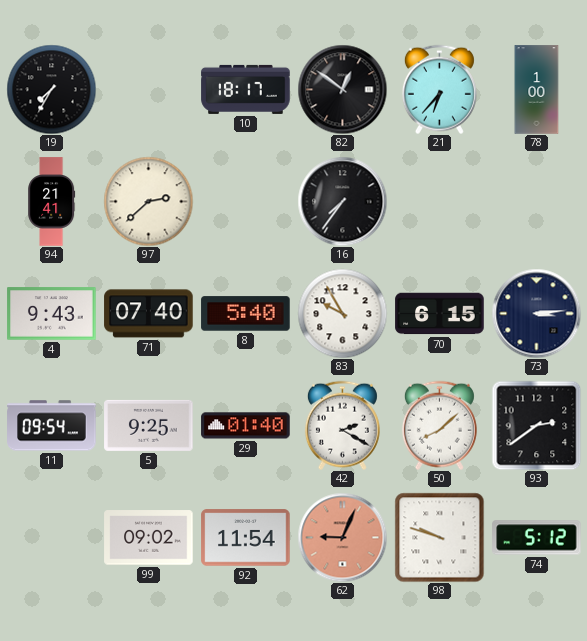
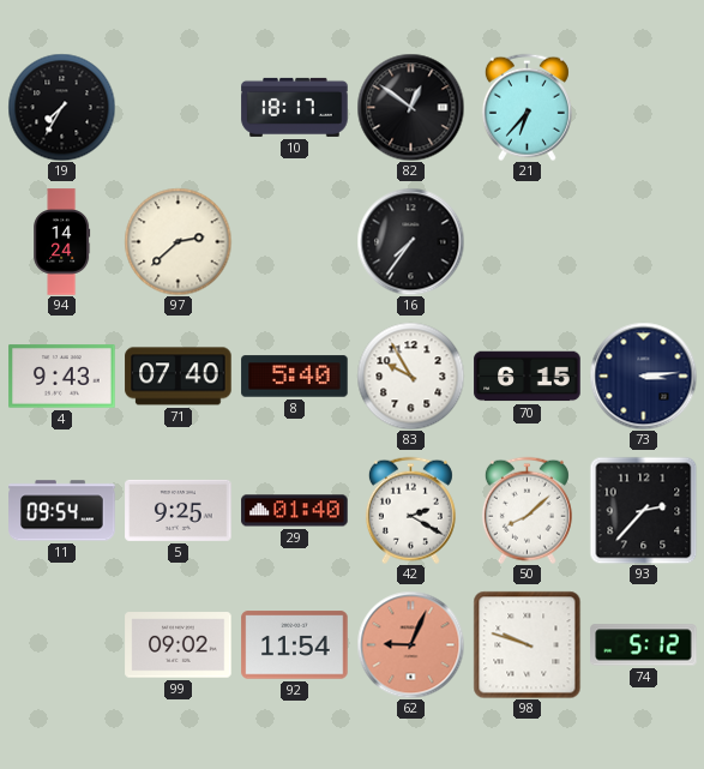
78: 1:00 -> none (537, 90)
94: 21:41 -> 14:24 (62, 242)
93: 2:39 -> 2:37 (643, 510)
